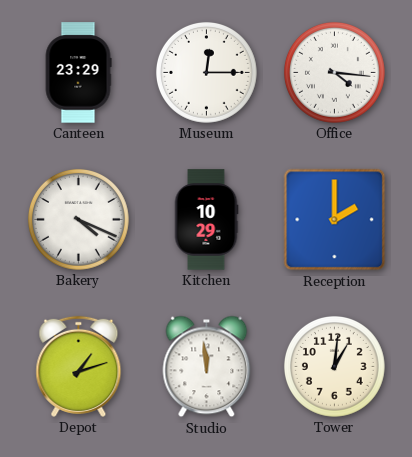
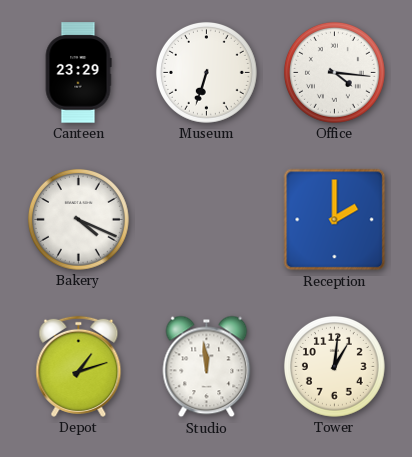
Museum: 12:15 -> 6:33 (206, 72)
Kitchen: 10:29 -> none (206, 220)
